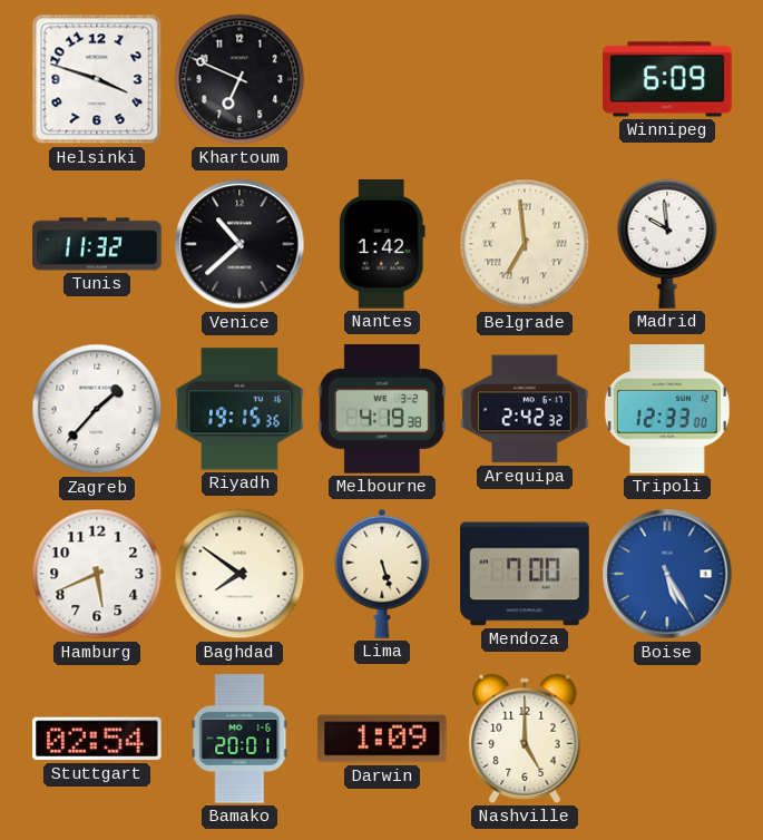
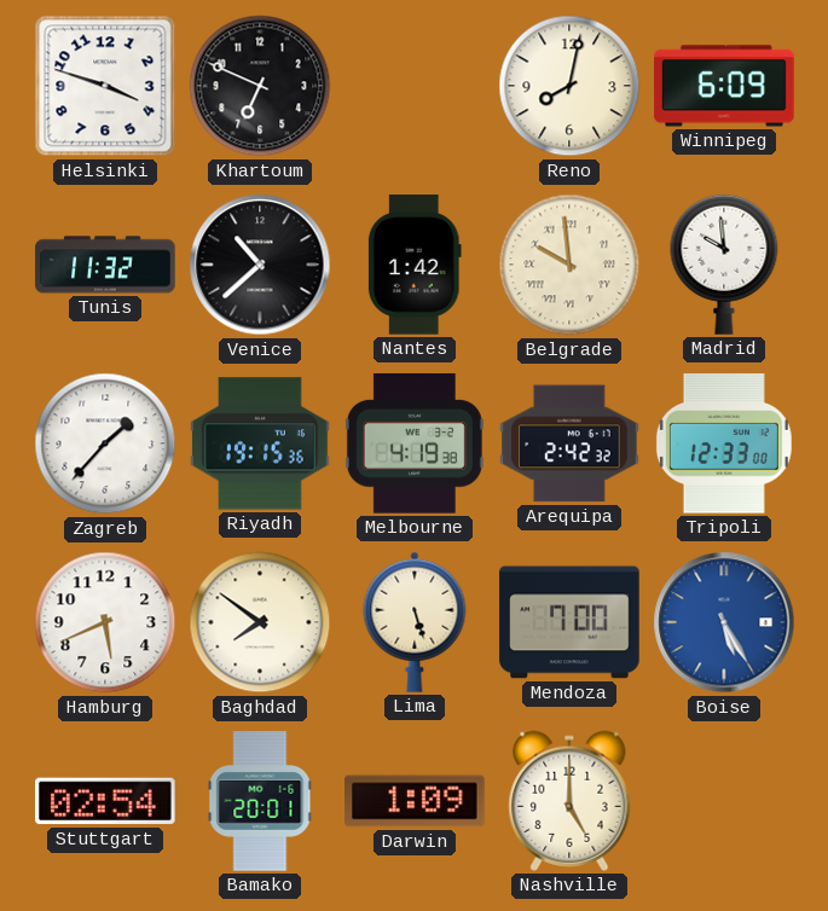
Reno: none -> 8:02 (569, 86)
Belgrade: 6:59 -> 9:59 (569, 265)
